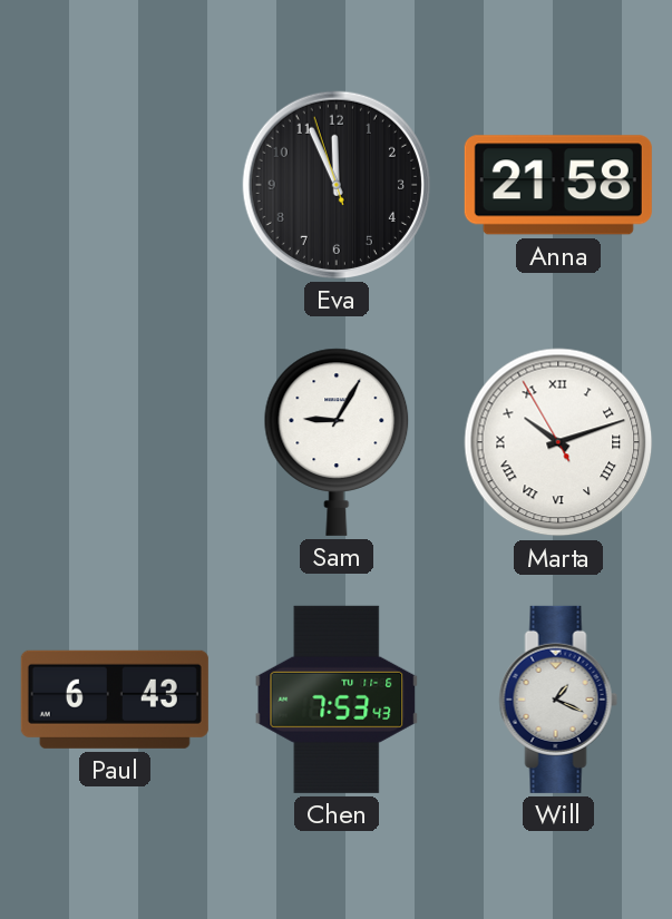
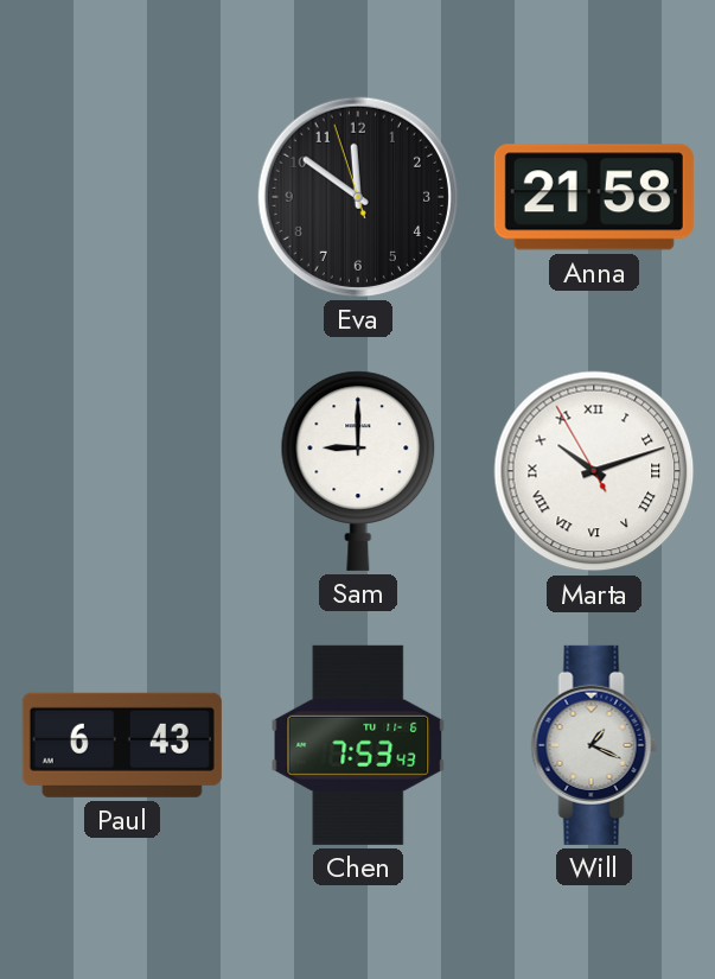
Eva: 11:55 -> 11:50 (358, 197)
Sam: 9:05 -> 9:00 (358, 471)
